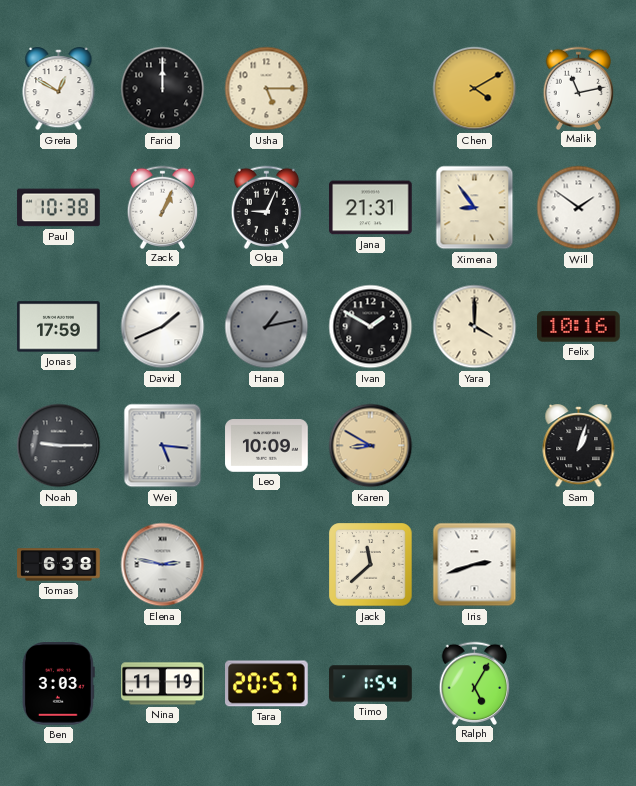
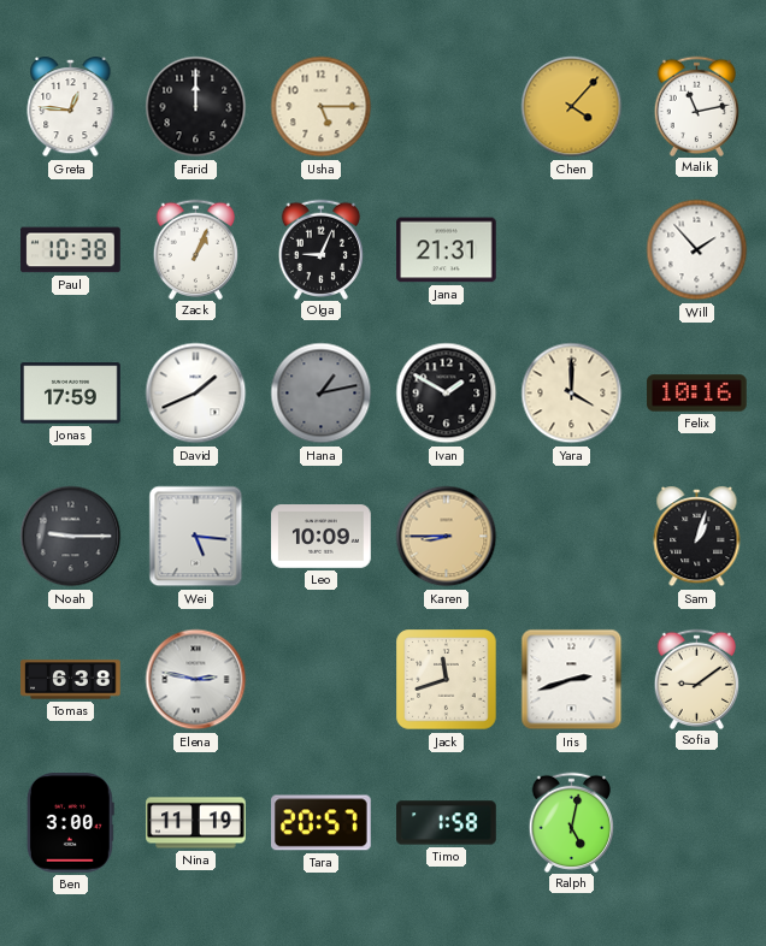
Greta: 12:50 -> 12:46 (71, 108)
Chen: 4:10 -> 4:07 (572, 107)
Ximena: 8:54 -> none (475, 208)
Will: 1:51 -> 1:53 (697, 250)
Karen: 8:50 -> 8:45 (447, 537)
Jack: 11:38 -> 11:42 (447, 680)
Sofia: none -> 9:09 (697, 679)
Ben: 3:03 -> 3:00 (70, 823)
Timo: 1:54 -> 1:58 (447, 823)
Ralph: 5:05 -> 5:02 (572, 822)
